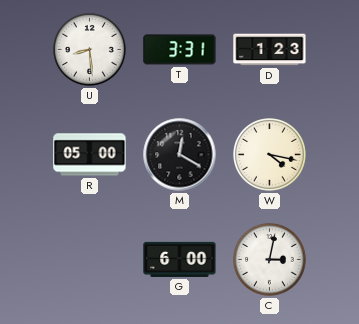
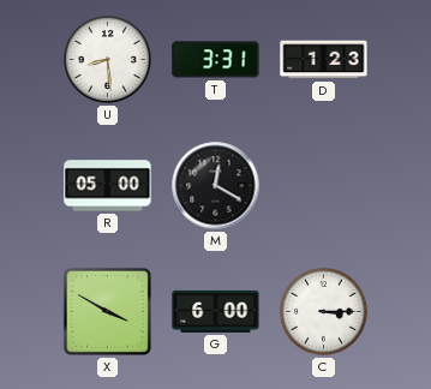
W: 4:17 -> none (270, 155)
X: none -> 3:50 (107, 311)
C: 3:02 -> 3:15 (324, 312)
